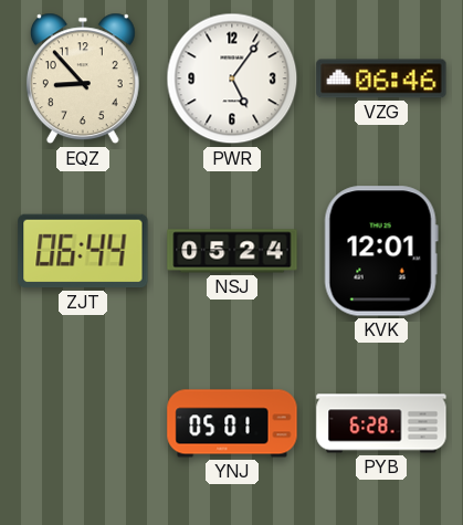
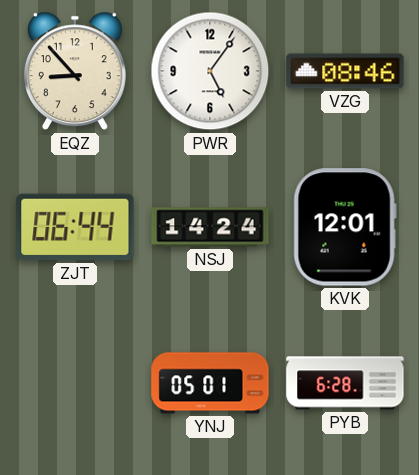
VZG: 06:46 -> 08:46 (345, 71)
NSJ: 05:24 -> 14:24 (210, 227)
